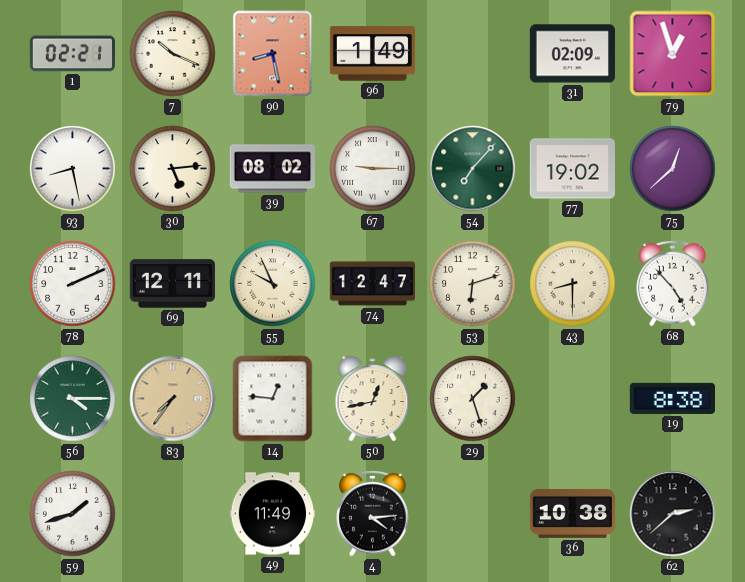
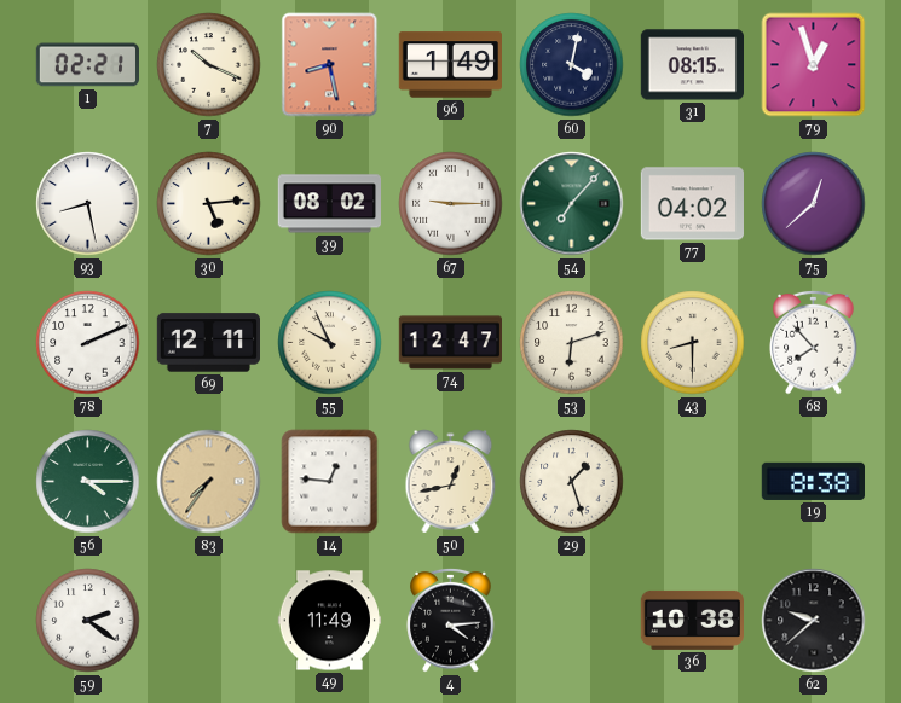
60: none -> 4:02 (572, 65)
31: 02:09 -> 08:15 (692, 65)
77: 19:02 -> 04:02 (692, 204)
68: 4:53 -> 7:53 (814, 342)
59: 1:42 -> 2:21 (88, 621)
62: 2:38 -> 9:38 (814, 621)
